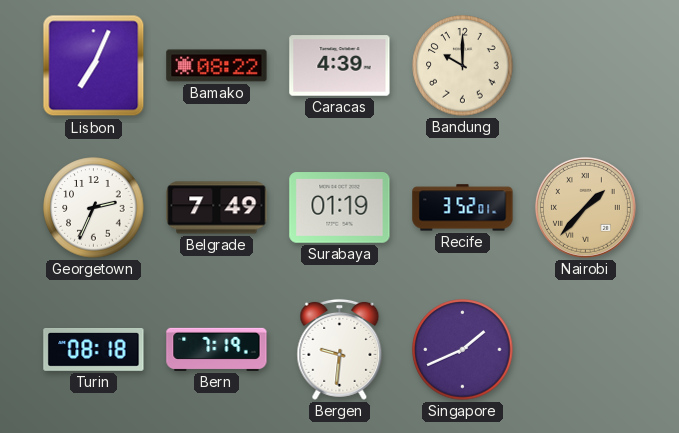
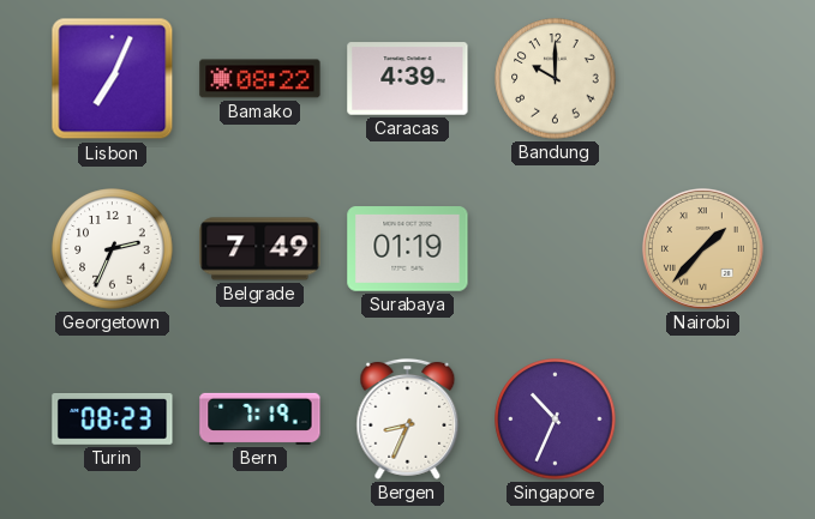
Recife: 3:52 -> none (463, 208)
Turin: 08:18 -> 08:23 (113, 420)
Bergen: 9:31 -> 8:34 (408, 418)
Singapore: 1:41 -> 10:34 (556, 420)
